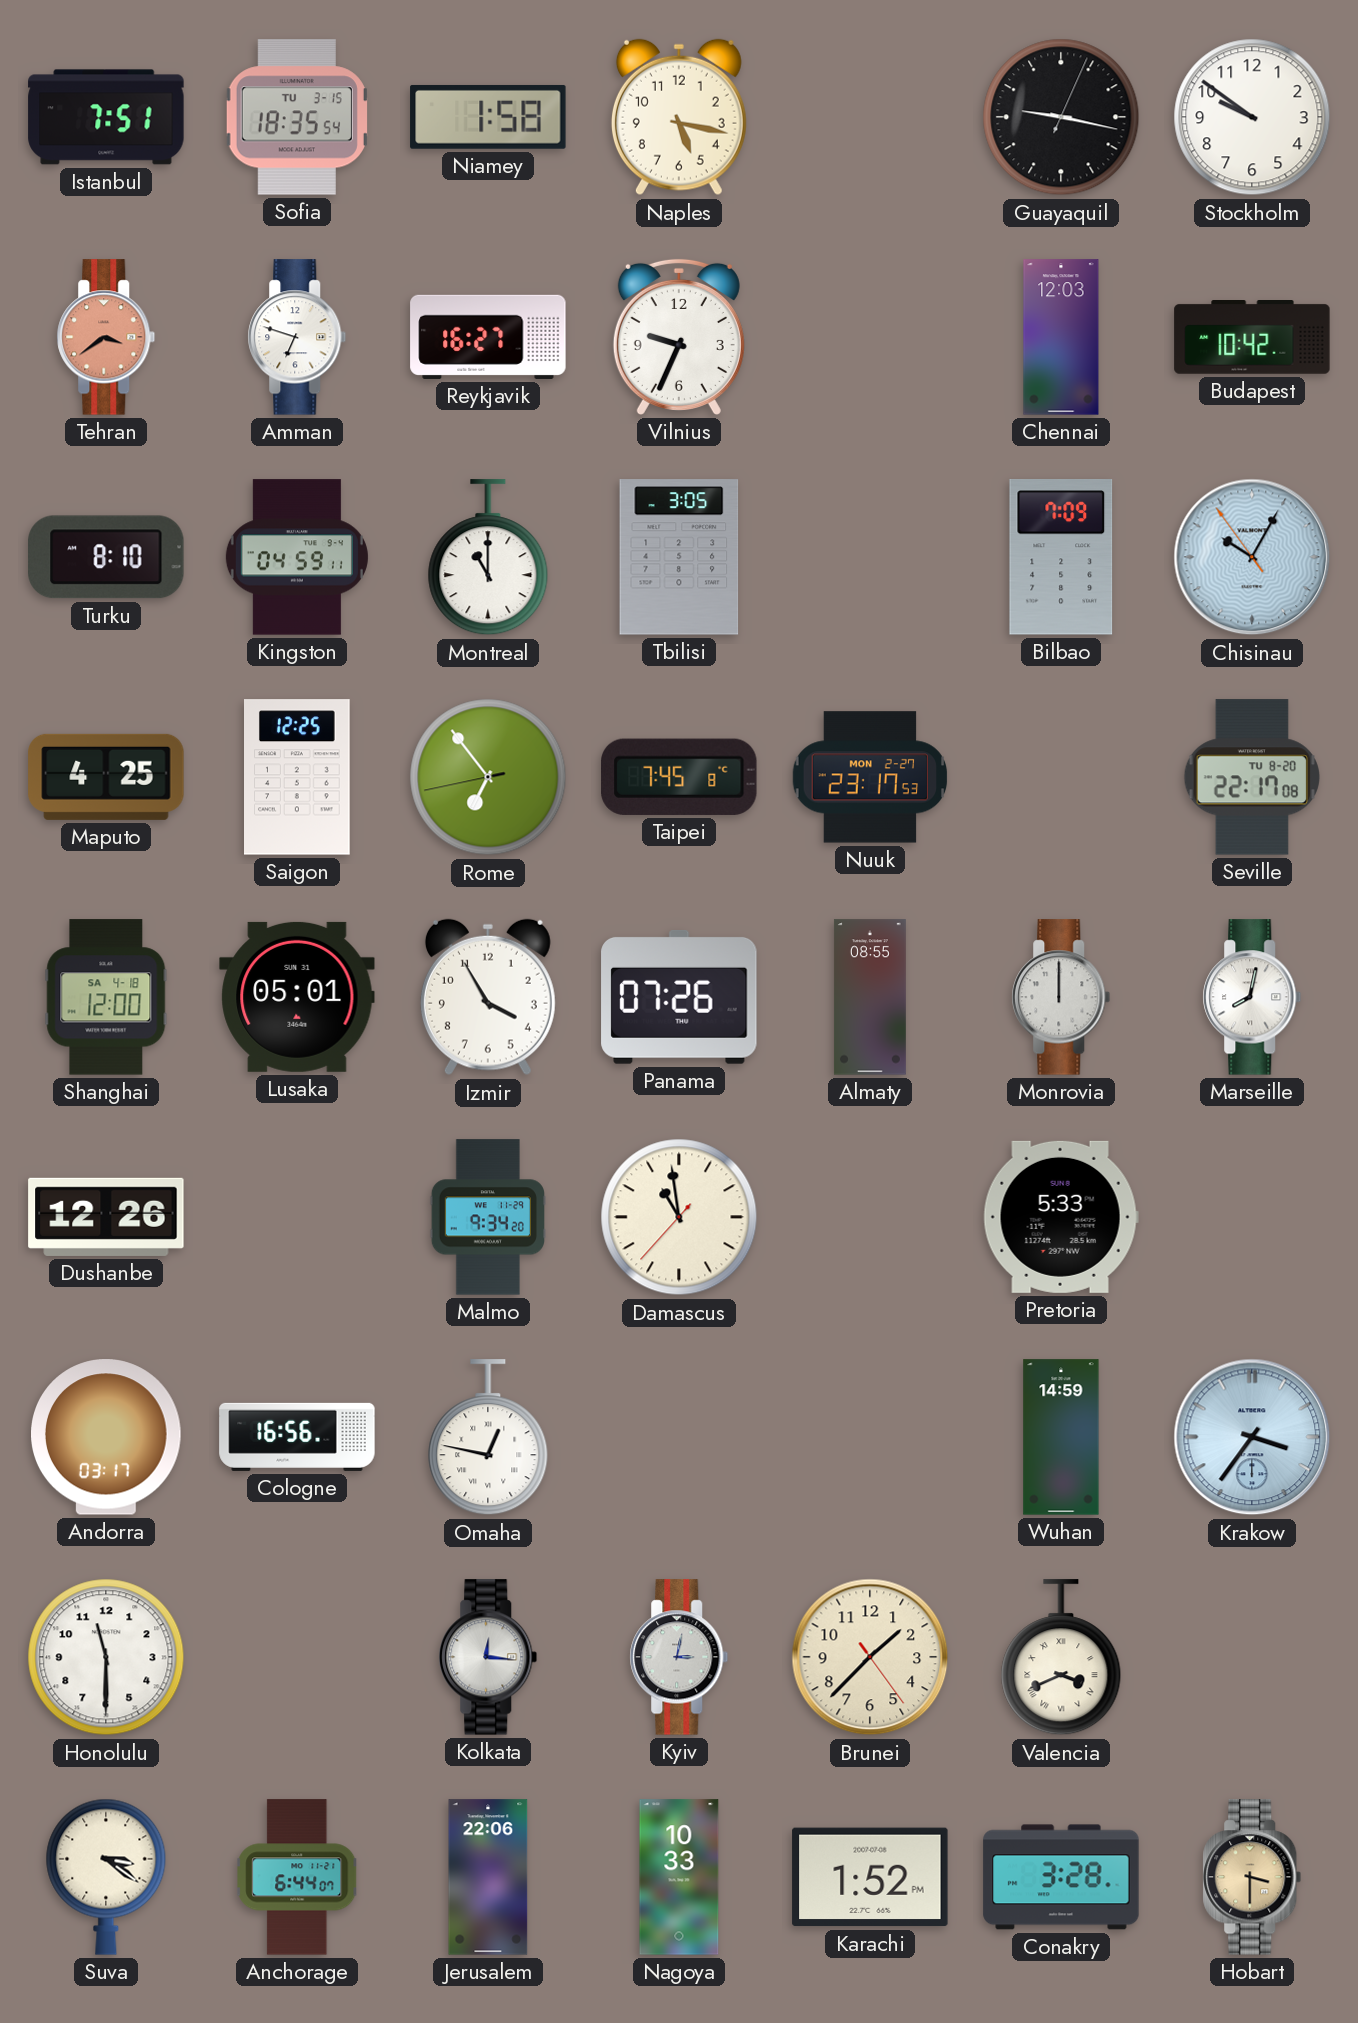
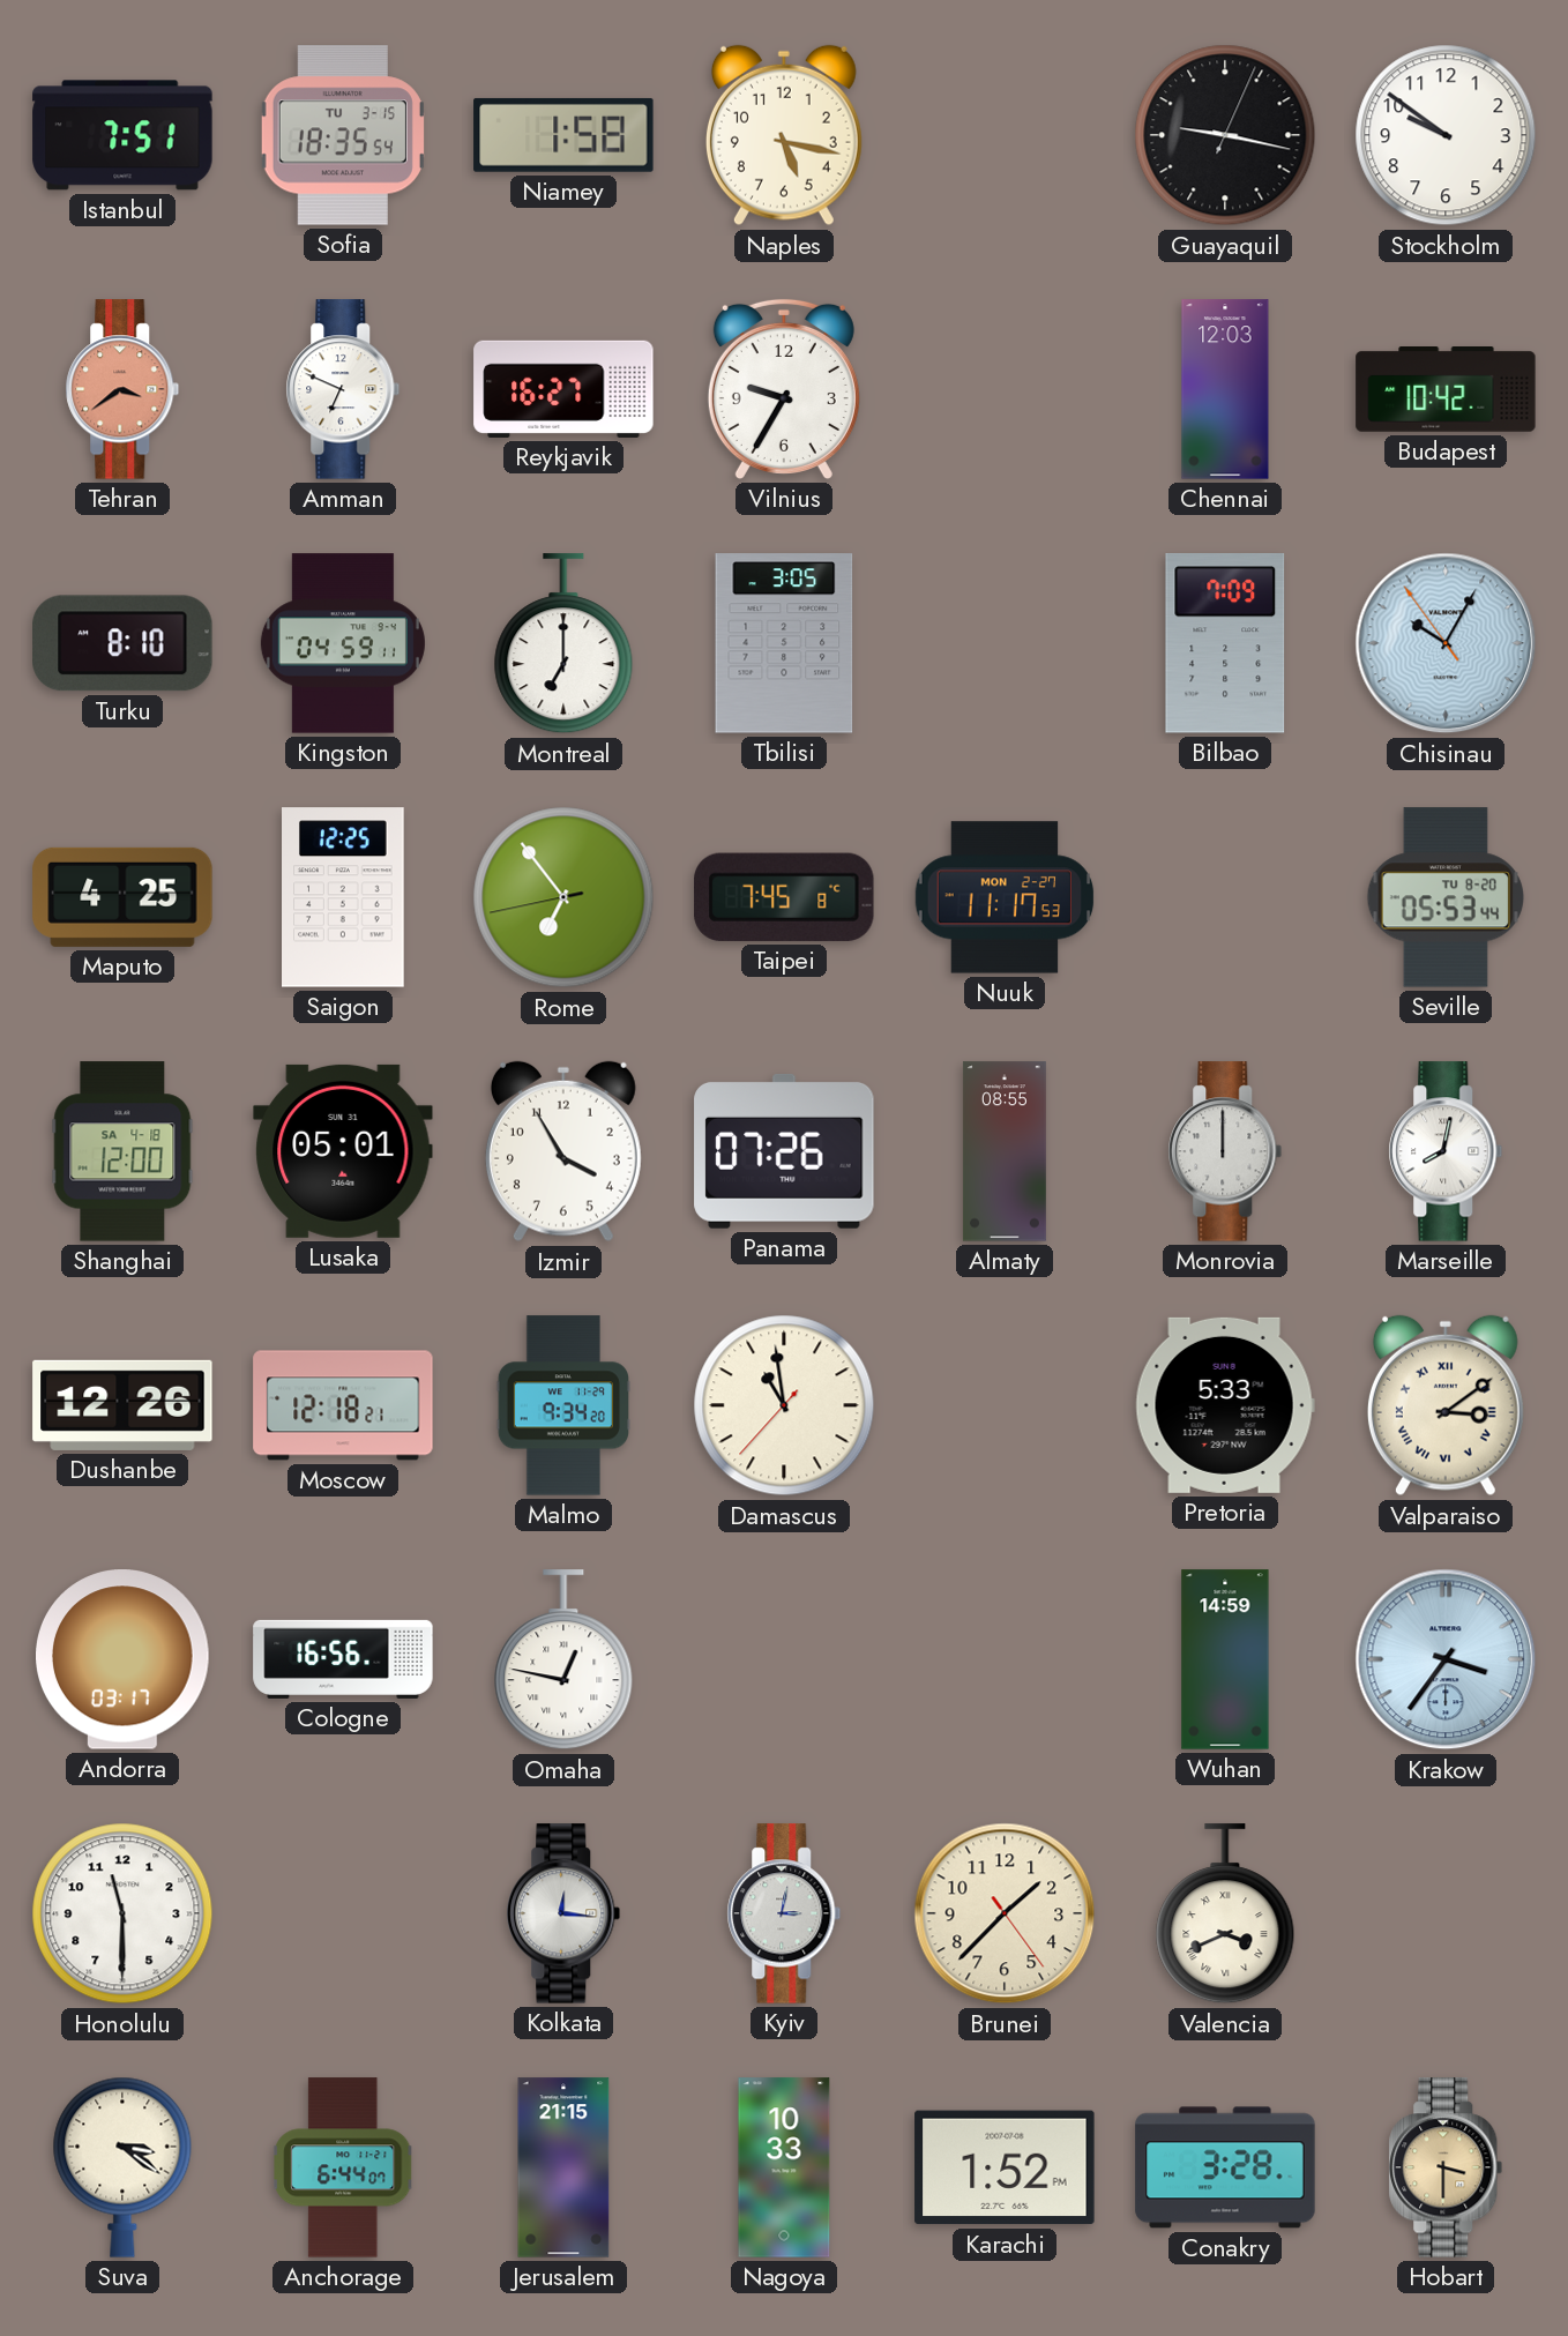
Amman: 6:48 -> 6:49 (343, 389)
Vilnius: 9:34 -> 9:35 (784, 389)
Montreal: 11:00 -> 7:00 (563, 644)
Nuuk: 23:17 -> 11:17 (1005, 897)
Seville: 22:17 -> 05:53 (1444, 897)
Moscow: none -> 12:18 (343, 1405)
Valparaiso: none -> 3:09 (1446, 1405)
Jerusalem: 22:06 -> 21:15 (563, 2167)
